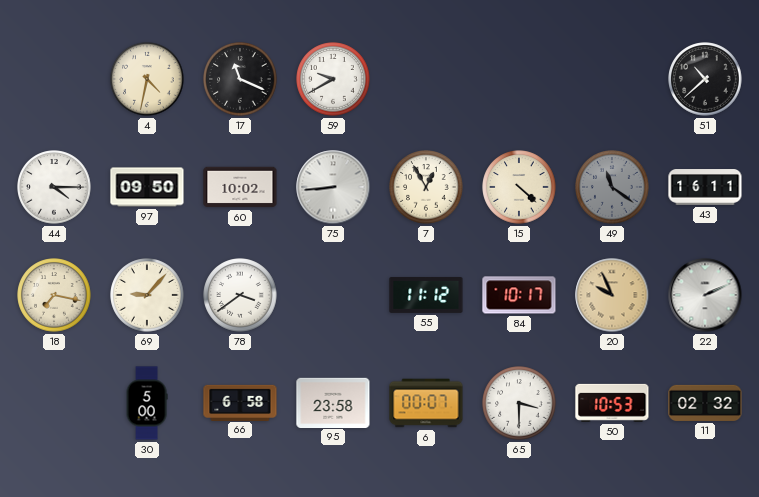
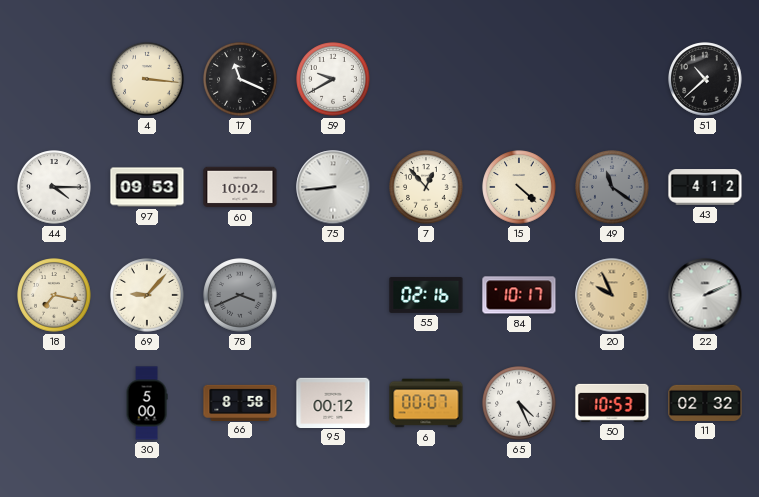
4: 4:32 -> 3:16 (147, 79)
97: 09:50 -> 09:53 (147, 187)
7: 12:55 -> 12:53 (426, 187)
43: 16:11 -> 4:12 (705, 187)
78: 3:39 -> 3:41 (240, 295)
78 dial: white -> grey (240, 295)
55: 11:12 -> 02:16 (426, 295)
66: 6:58 -> 8:58 (240, 402)
95: 23:58 -> 00:12 (333, 402)
65: 3:30 -> 4:26 (519, 403)
